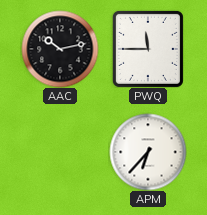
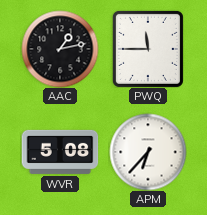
AAC: 10:13 -> 1:13 (60, 49)
WVR: none -> 5:08 (60, 152)
